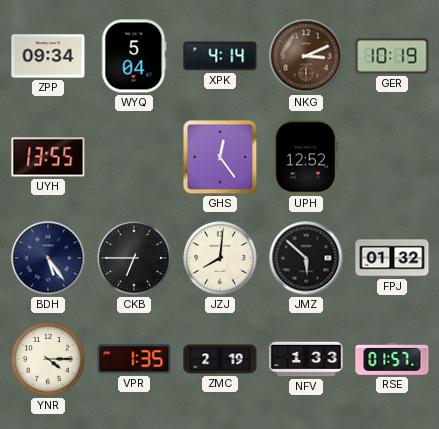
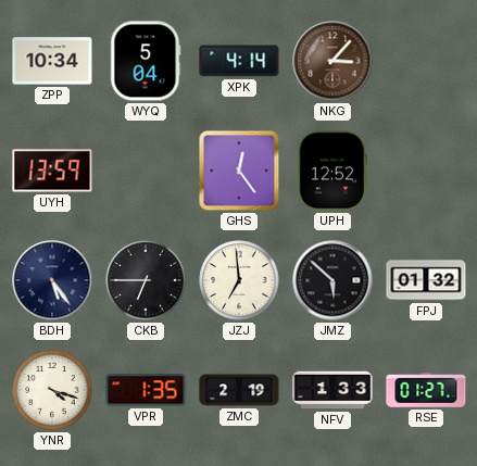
ZPP: 09:34 -> 10:34 (52, 61)
NKG: 3:11 -> 3:07 (332, 61)
GER: 10:19 -> none (392, 56)
UYH: 13:55 -> 13:59 (52, 171)
JZJ: 8:01 -> 6:59 (239, 280)
YNR: 4:15 -> 4:18 (52, 390)
RSE: 01:57 -> 01:27 (426, 390)
